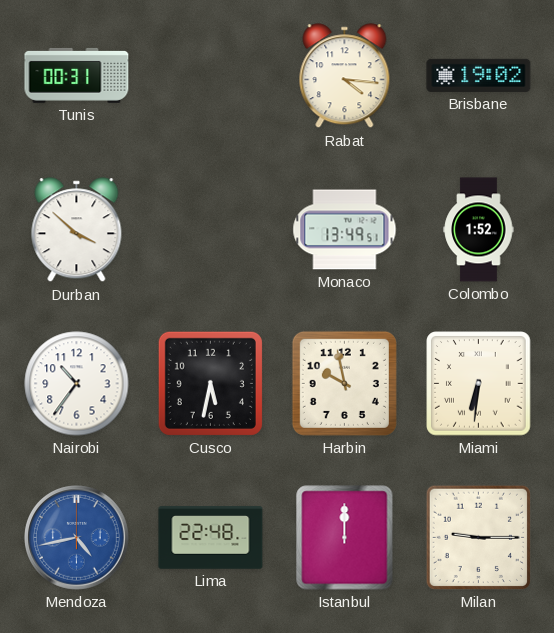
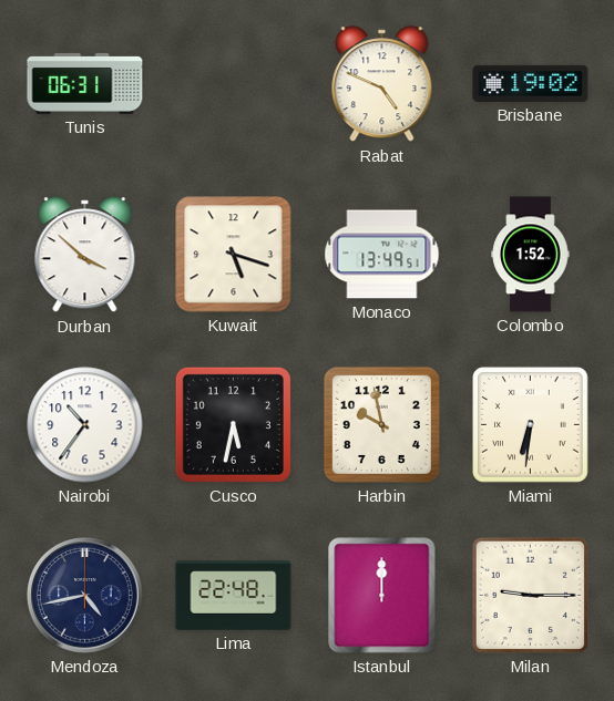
Tunis: 00:31 -> 06:31 (85, 83)
Rabat: 4:16 -> 4:49 (382, 84)
Kuwait: none -> 5:18 (234, 255)
Mendoza dial: blue -> navy (85, 596)
